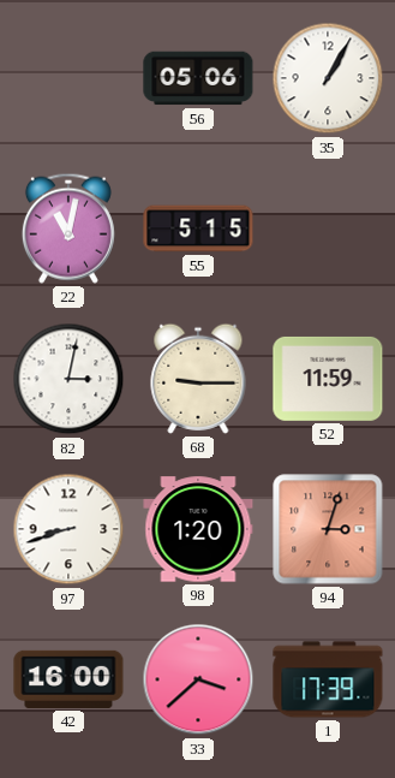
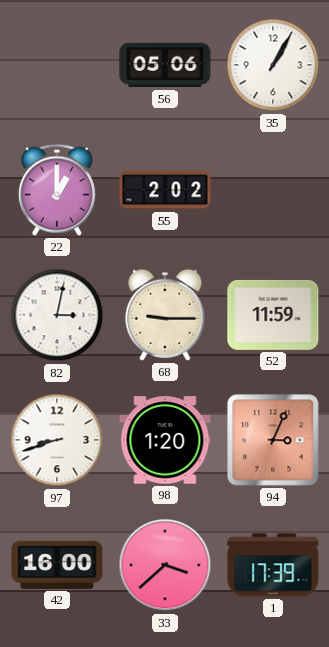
22: 11:02 -> 1:00 (57, 190)
55: 5:15 -> 2:02 (165, 190)
94: 3:03 -> 3:04 (273, 440)
